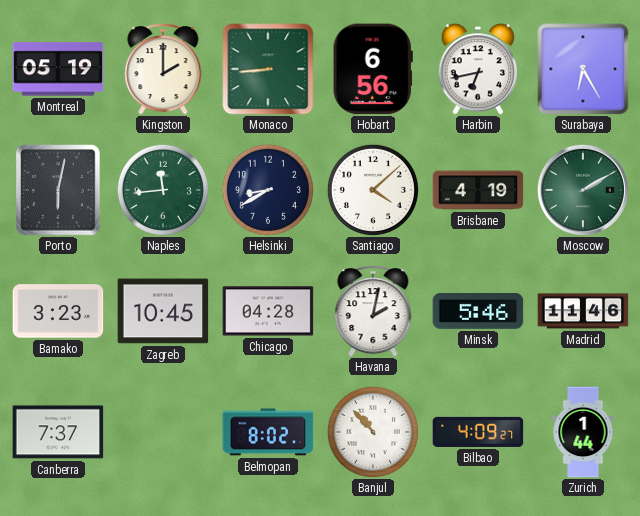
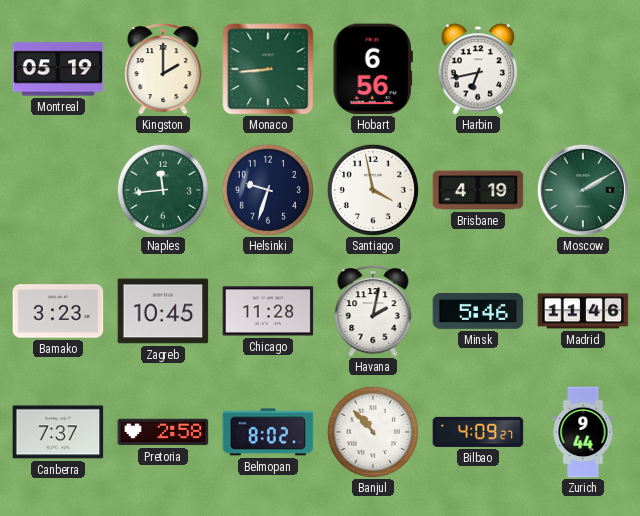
Surabaya: 6:25 -> none (583, 69)
Porto: 6:02 -> none (58, 190)
Helsinki: 8:40 -> 9:33 (268, 190)
Santiago: 4:08 -> 3:58 (373, 190)
Chicago: 04:28 -> 11:28 (268, 311)
Pretoria: none -> 2:58 (163, 432)
Zurich: 1:44 -> 9:44 (583, 432)
